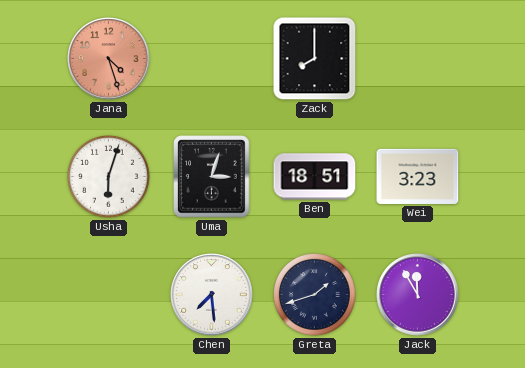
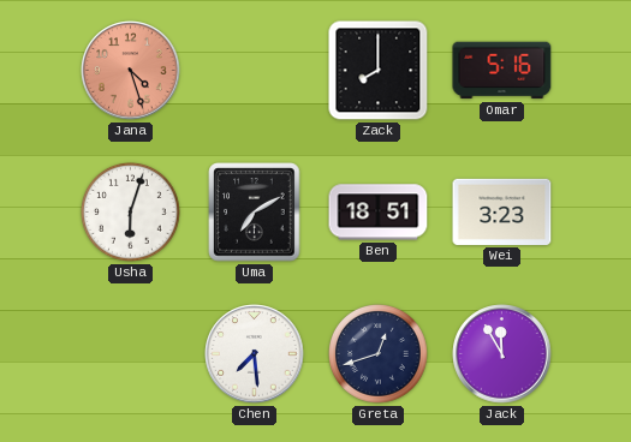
Omar: none -> 5:16 (502, 71)
Uma: 3:03 -> 7:10 (255, 213)
Greta: 1:42 -> 12:42 (379, 354)
